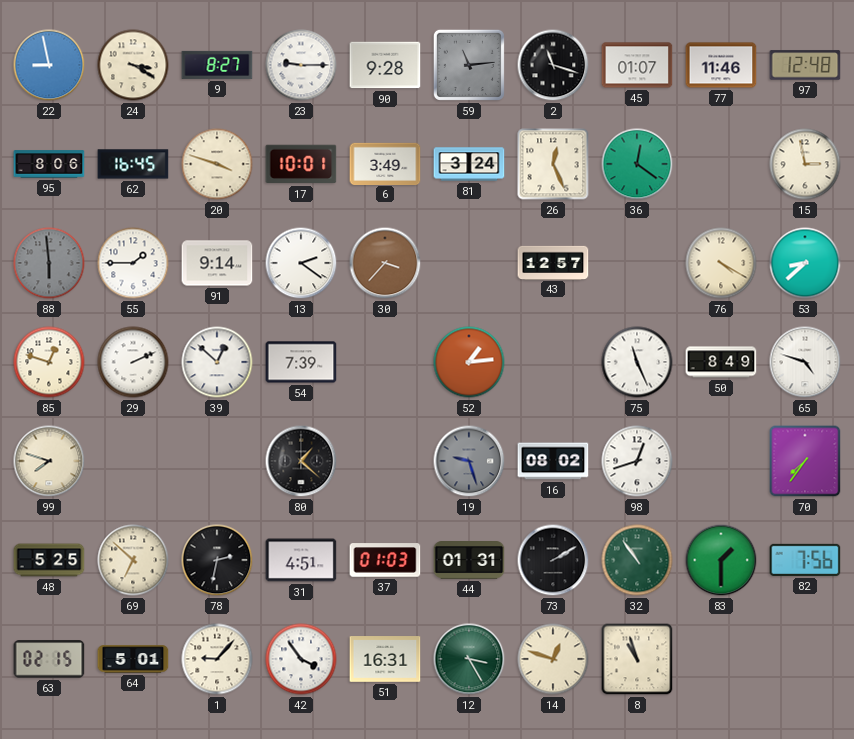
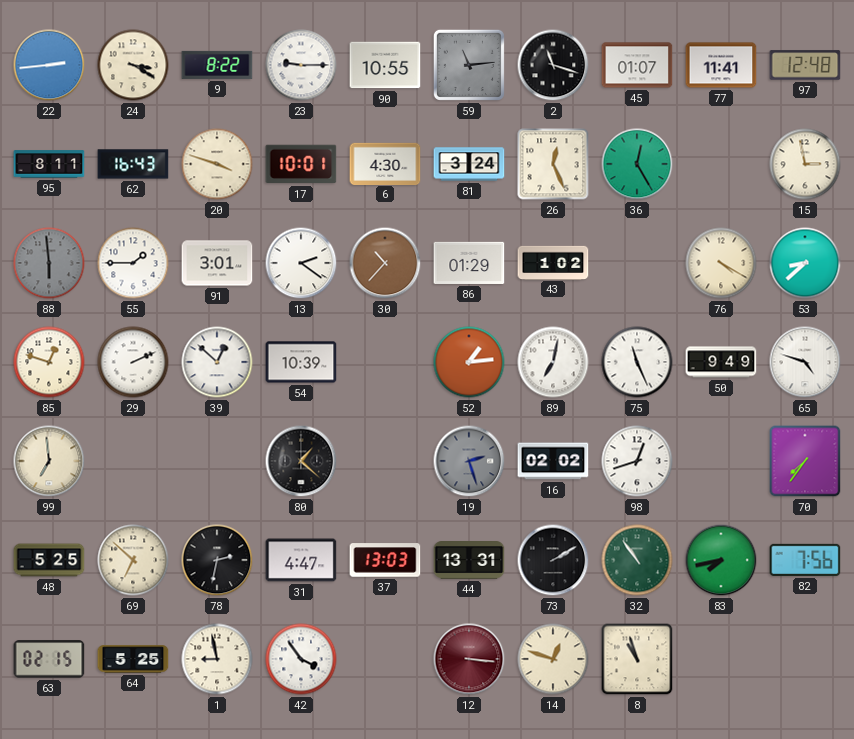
22: 8:58 -> 2:44 (49, 65)
9: 8:27 -> 8:22 (217, 65)
90: 9:28 -> 10:55 (385, 65)
77: 11:46 -> 11:41 (721, 65)
95: 8:06 -> 8:11 (49, 164)
62: 16:45 -> 16:43 (133, 164)
6: 3:49 -> 4:30 (385, 163)
36: 12:21 -> 12:25 (637, 164)
91: 9:14 -> 3:01 (217, 263)
30: 3:37 -> 10:37 (385, 263)
86: none -> 01:29 (469, 263)
43: 12:57 -> 1:02 (553, 262)
54: 7:39 -> 10:39 (301, 362)
89: none -> 7:02 (553, 362)
50: 8:49 -> 9:49 (721, 362)
99: 7:48 -> 6:59 (49, 461)
19: 9:27 -> 2:27 (469, 461)
16: 08:02 -> 02:02 (553, 461)
31: 4:51 -> 4:47 (301, 560)
37: 01:03 -> 13:03 (385, 560)
44: 01:31 -> 13:31 (469, 561)
83: 1:30 -> 7:43 (721, 560)
64: 5:01 -> 5:25 (133, 659)
1: 9:07 -> 8:58 (217, 659)
51: 16:31 -> none (385, 659)
12: 3:25 -> 3:16 (469, 659)
12 dial: green -> burgundy (469, 659)
